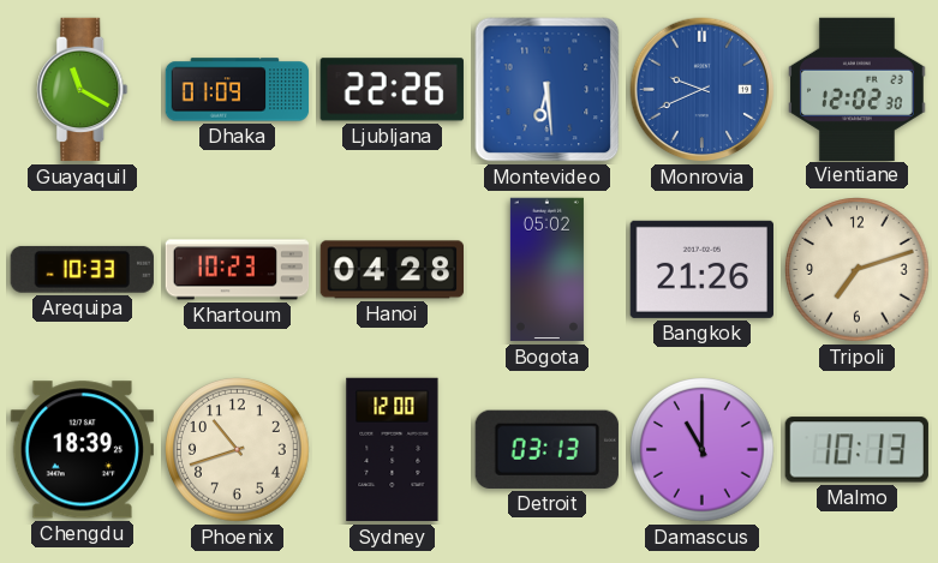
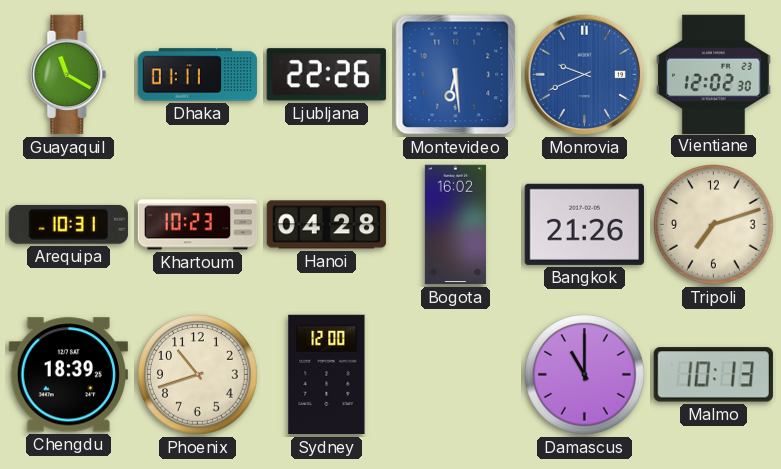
Dhaka: 01:09 -> 01:11 (198, 75)
Arequipa: 10:33 -> 10:31 (68, 224)
Bogota: 05:02 -> 16:02 (455, 225)
Detroit: 03:13 -> none (546, 449)
